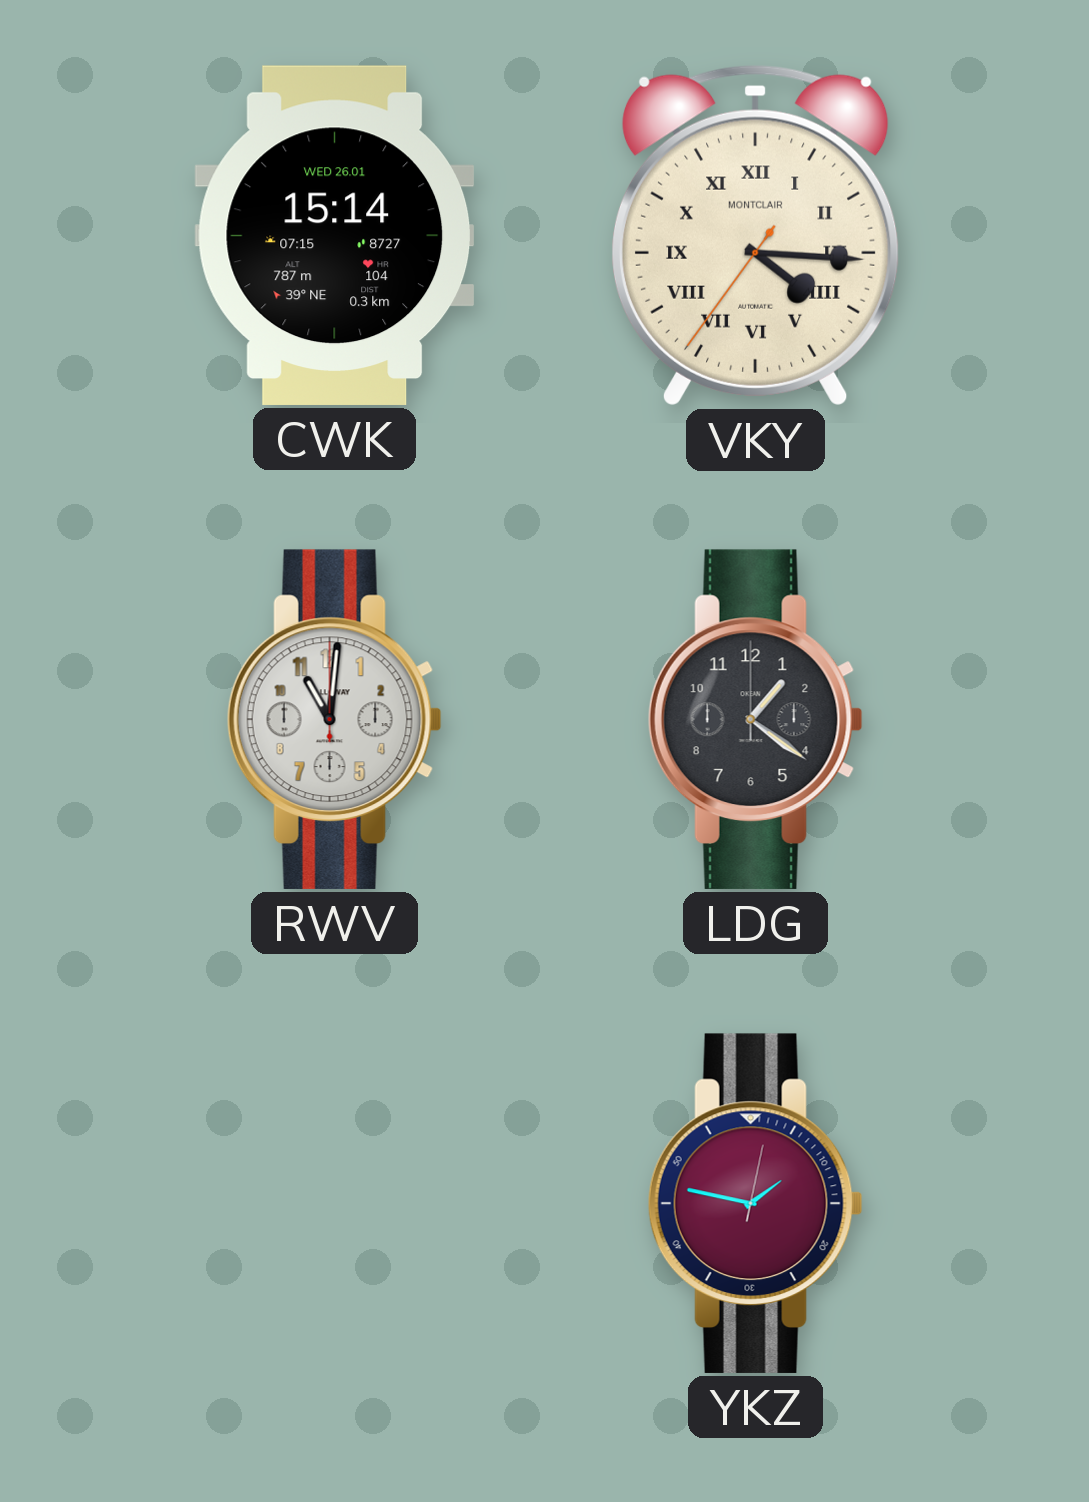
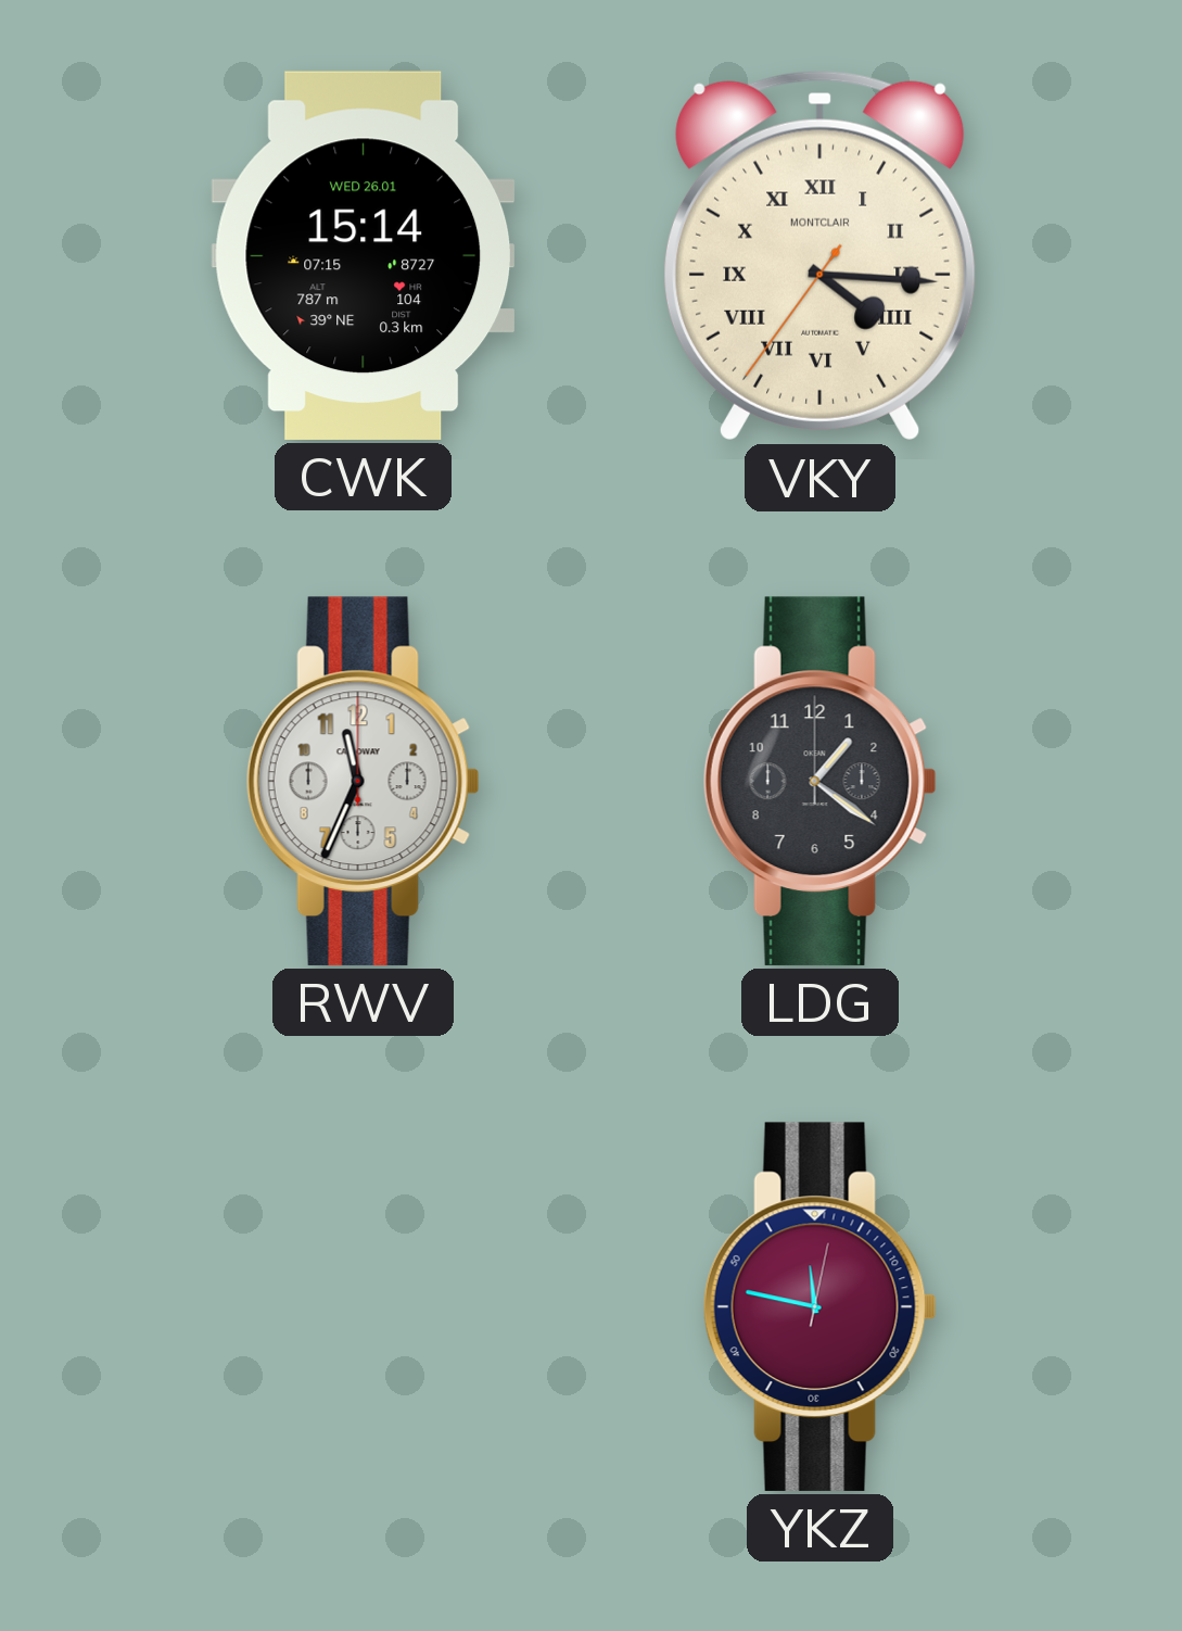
RWV: 11:01 -> 11:34 (363, 781)
YKZ: 1:47 -> 11:47 (819, 1306)
